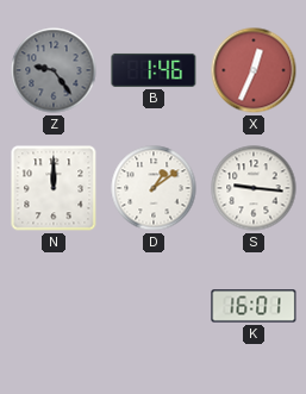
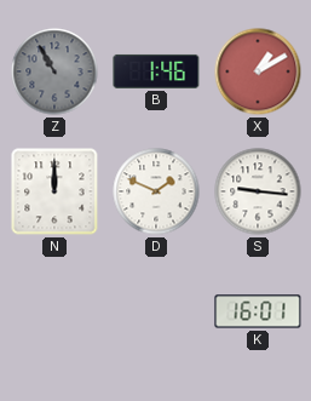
Z: 9:24 -> 10:55 (54, 71)
X: 12:34 -> 1:10 (258, 71)
D: 1:09 -> 1:49 (156, 191)
